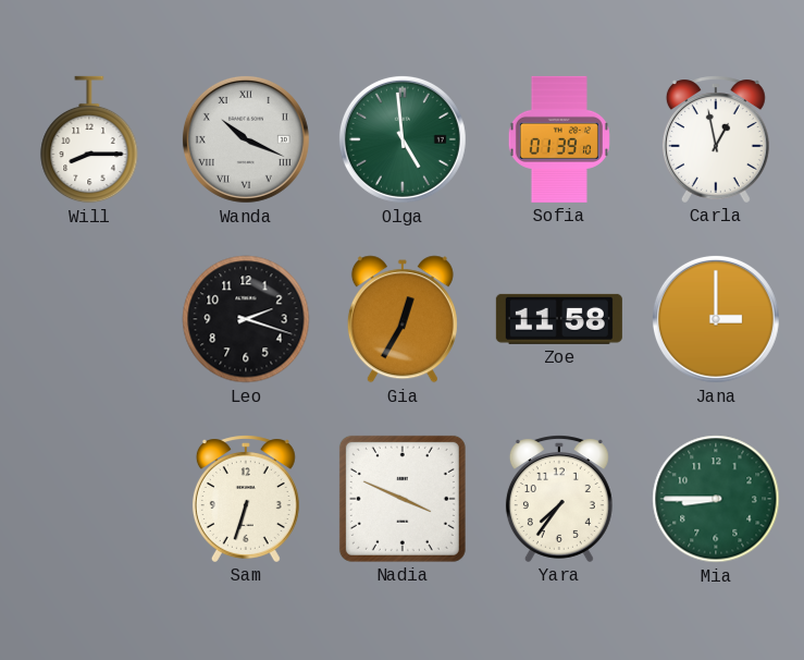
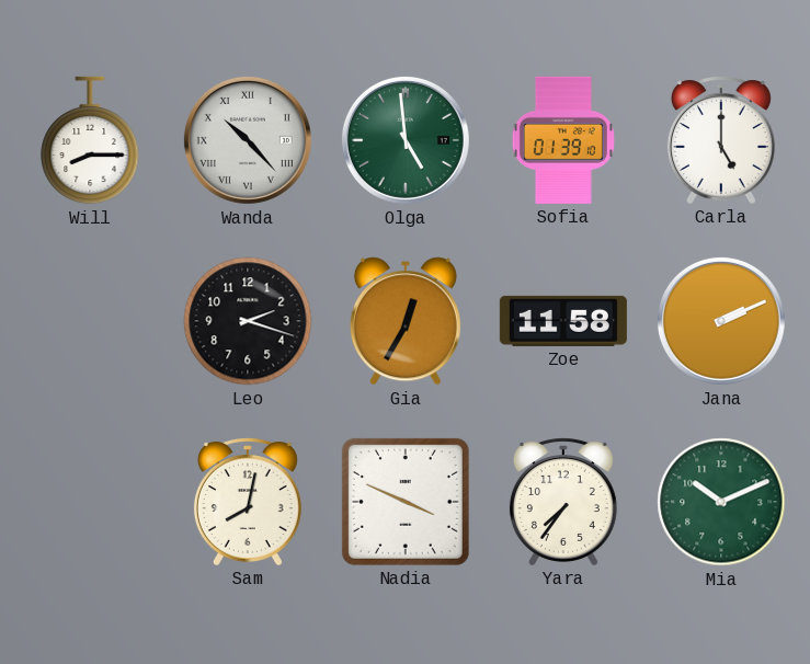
Wanda: 10:19 -> 10:23 (248, 140)
Carla: 12:58 -> 5:00 (721, 140)
Jana: 3:00 -> 2:11 (721, 321)
Sam: 6:33 -> 8:02 (248, 502)
Mia: 8:45 -> 10:11 (721, 502)
